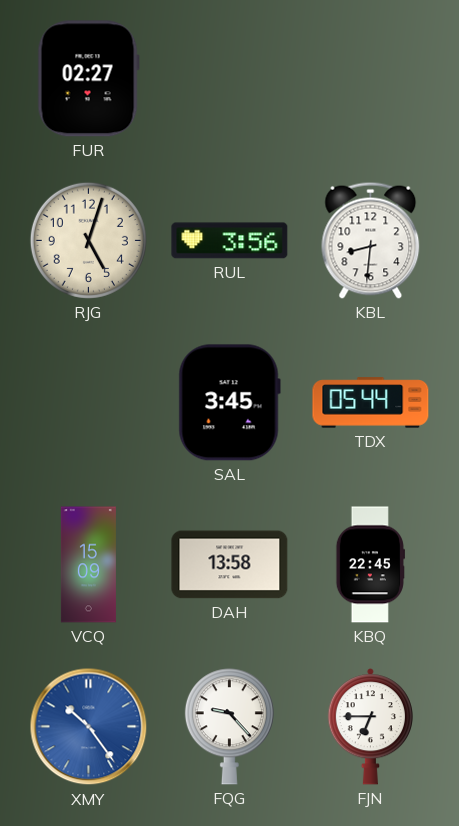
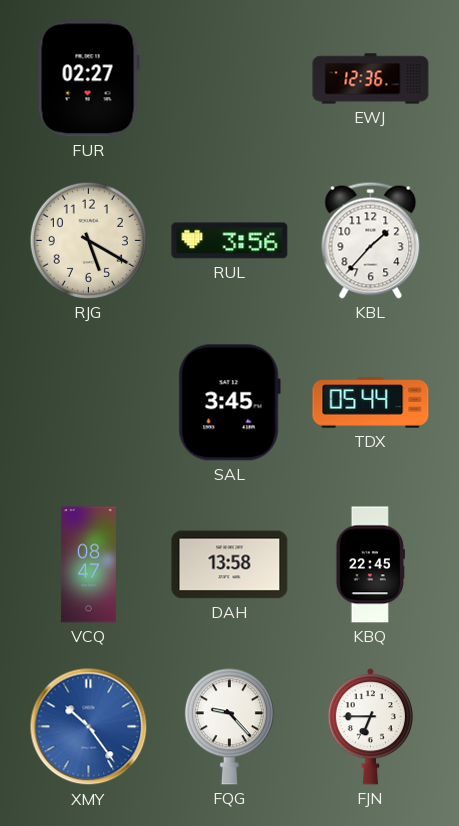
EWJ: none -> 12:36 (371, 79)
RJG: 5:03 -> 5:20 (88, 240)
KBL: 8:31 -> 1:37 (371, 240)
VCQ: 15:09 -> 08:47 (88, 565)
